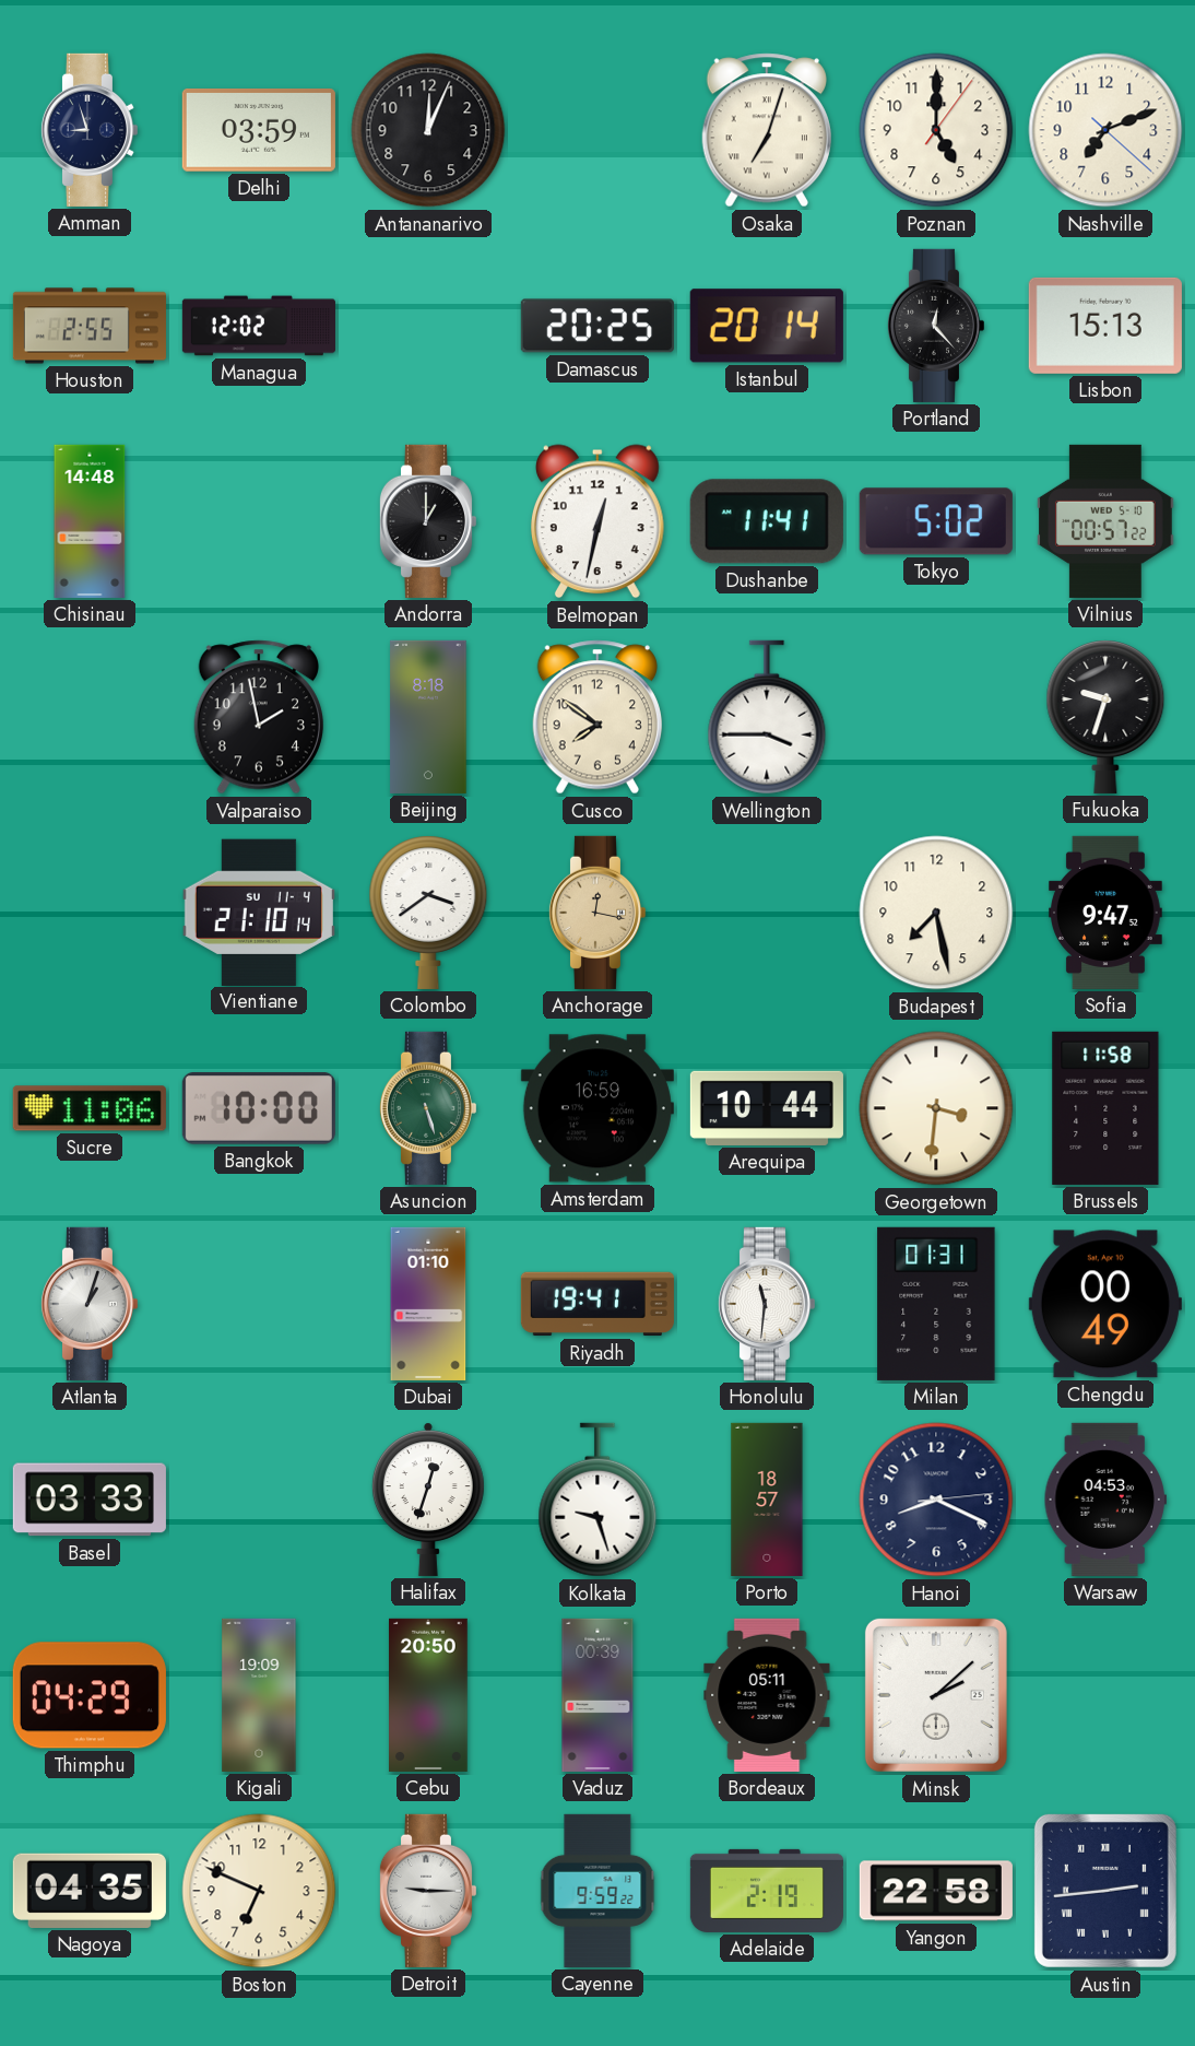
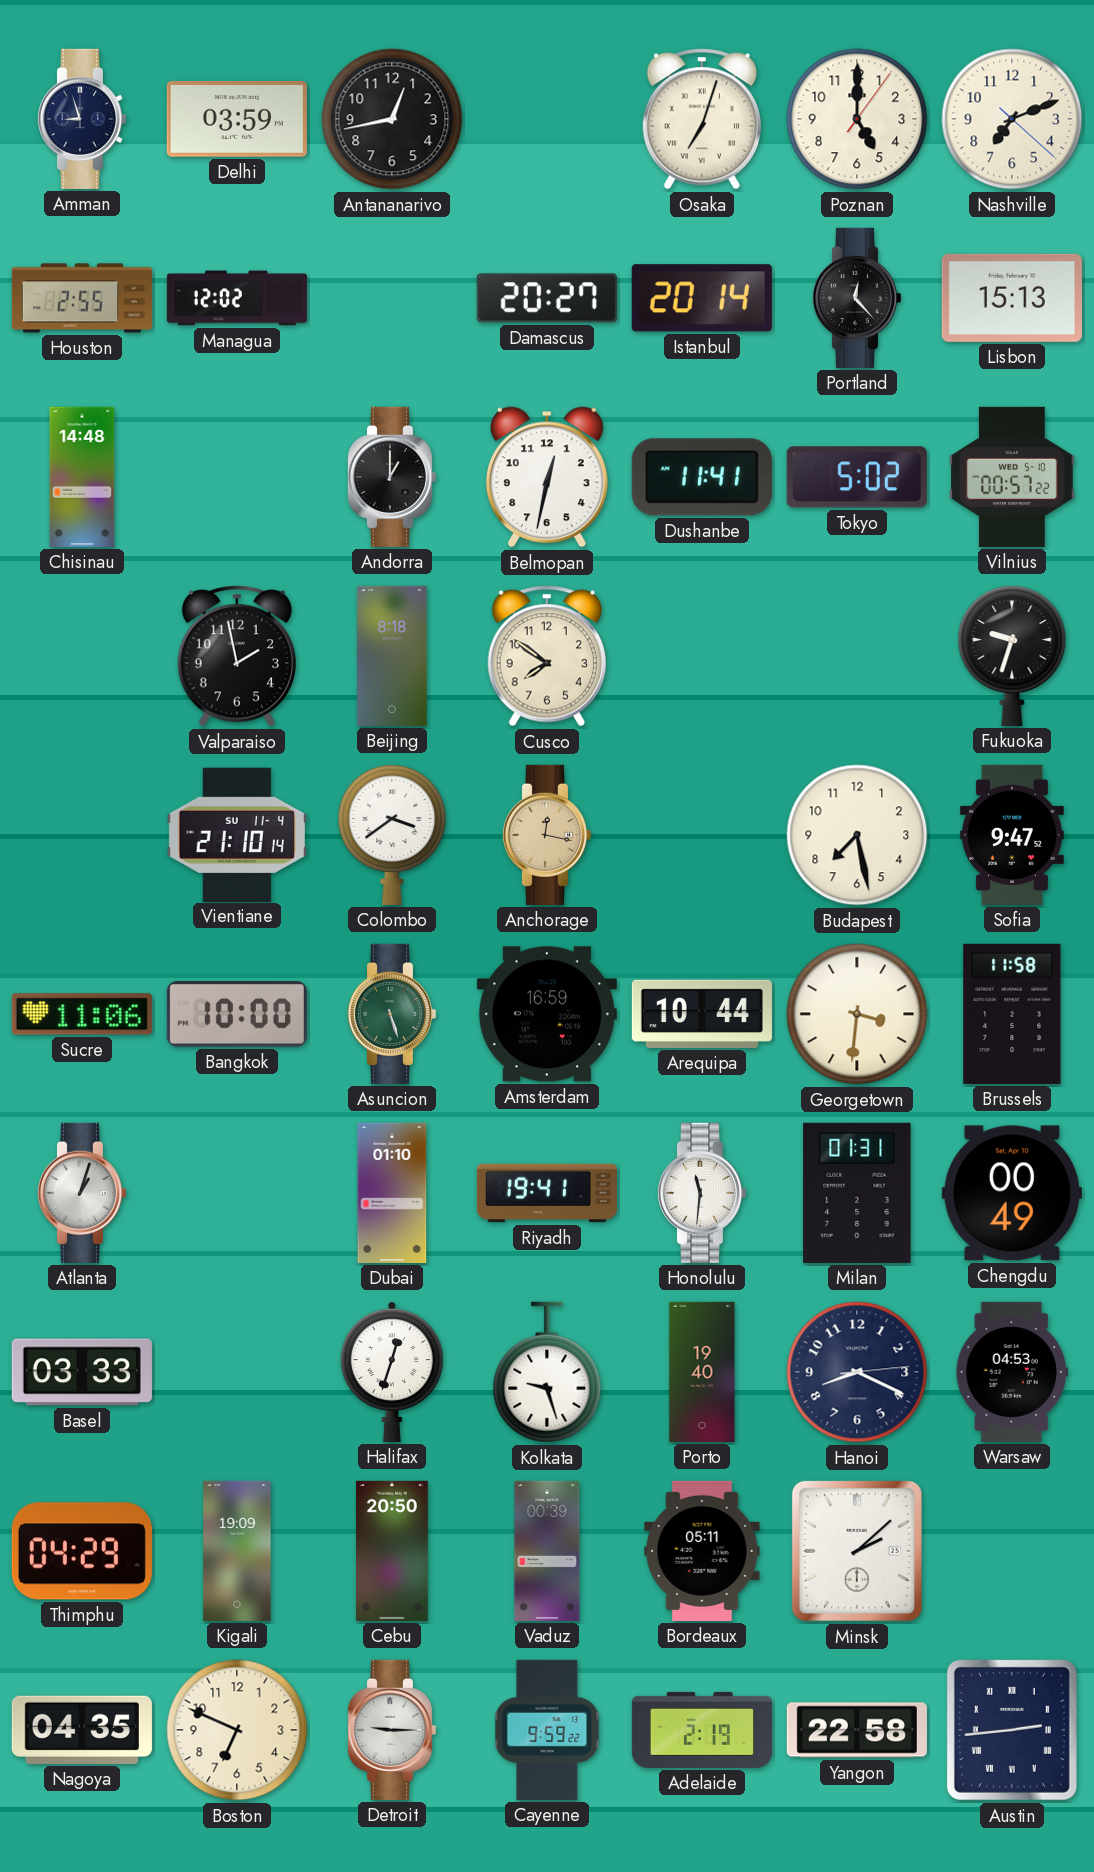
Antananarivo: 12:04 -> 12:43 (392, 119)
Damascus: 20:25 -> 20:27 (547, 298)
Wellington: 3:45 -> none (767, 717)
Porto: 18:57 -> 19:40 (702, 1372)
